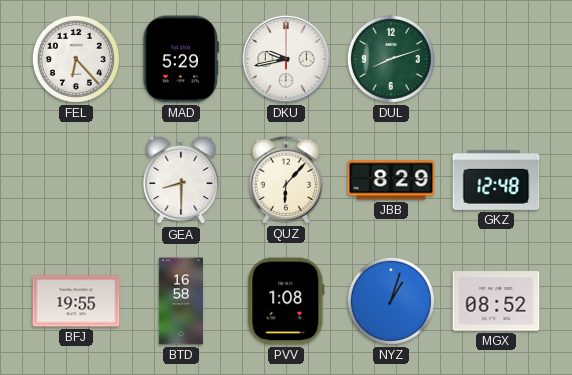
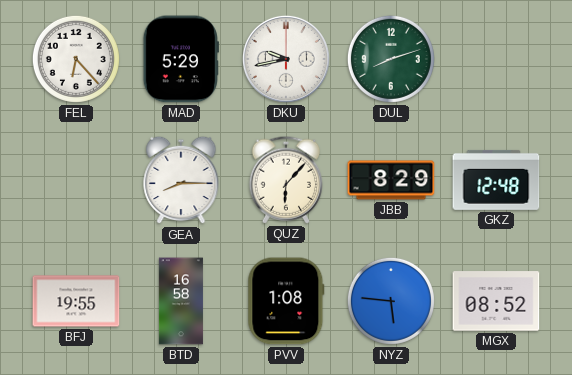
GEA: 8:30 -> 8:15 (181, 180)
NYZ: 1:03 -> 5:46 (391, 301)
